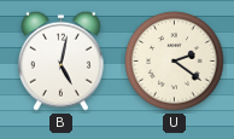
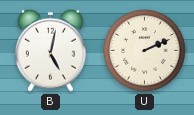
U: 2:21 -> 2:11 (145, 51)
